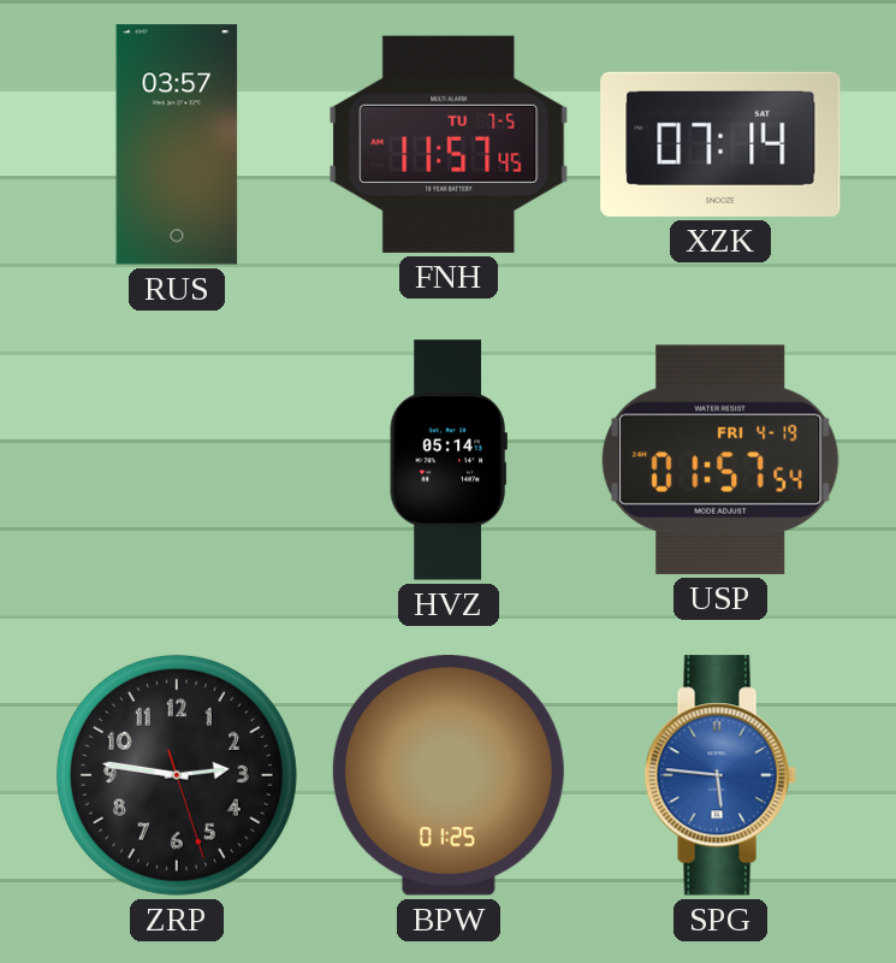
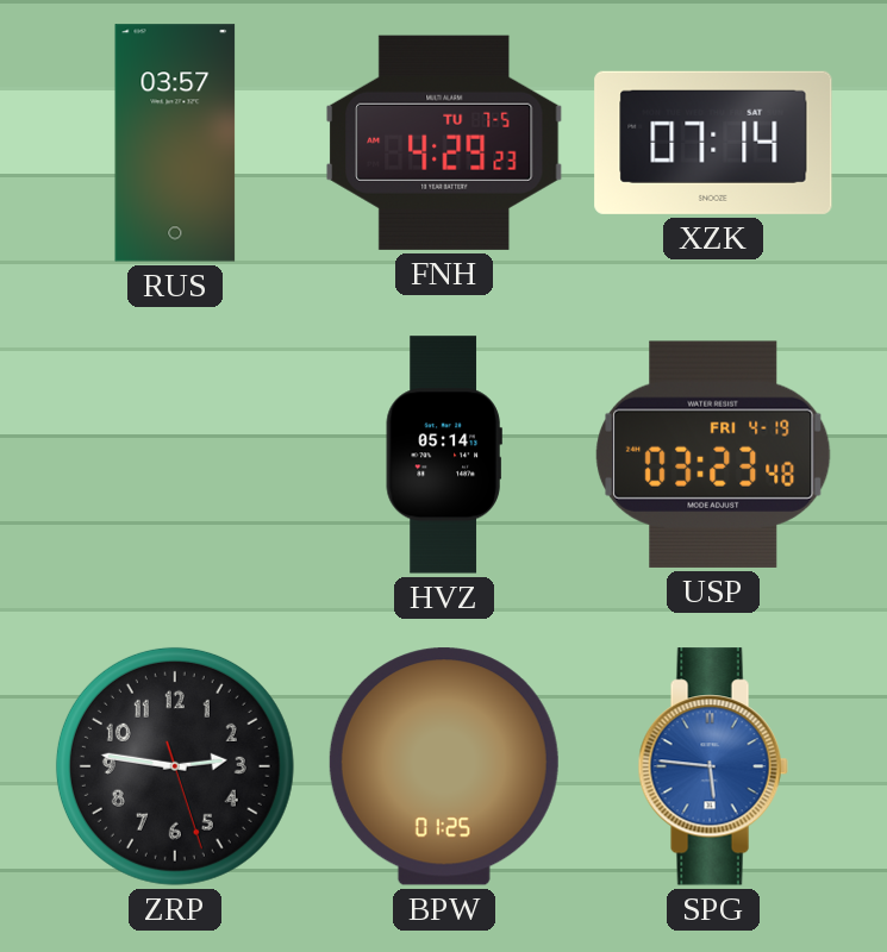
FNH: 11:57 -> 4:29 (444, 143)
USP: 01:57 -> 03:23 (713, 455)
